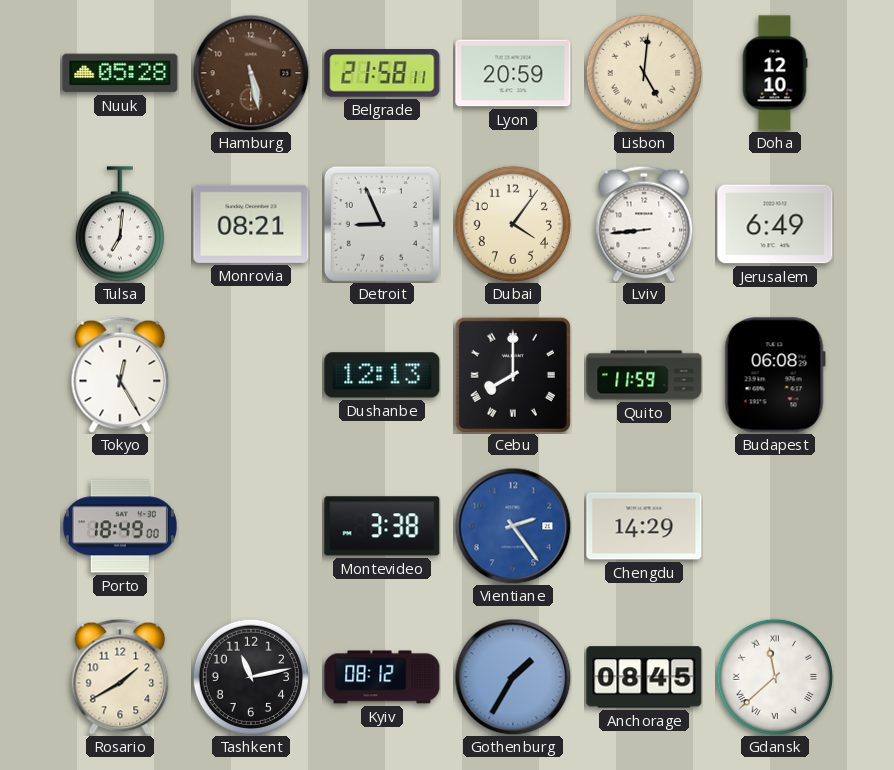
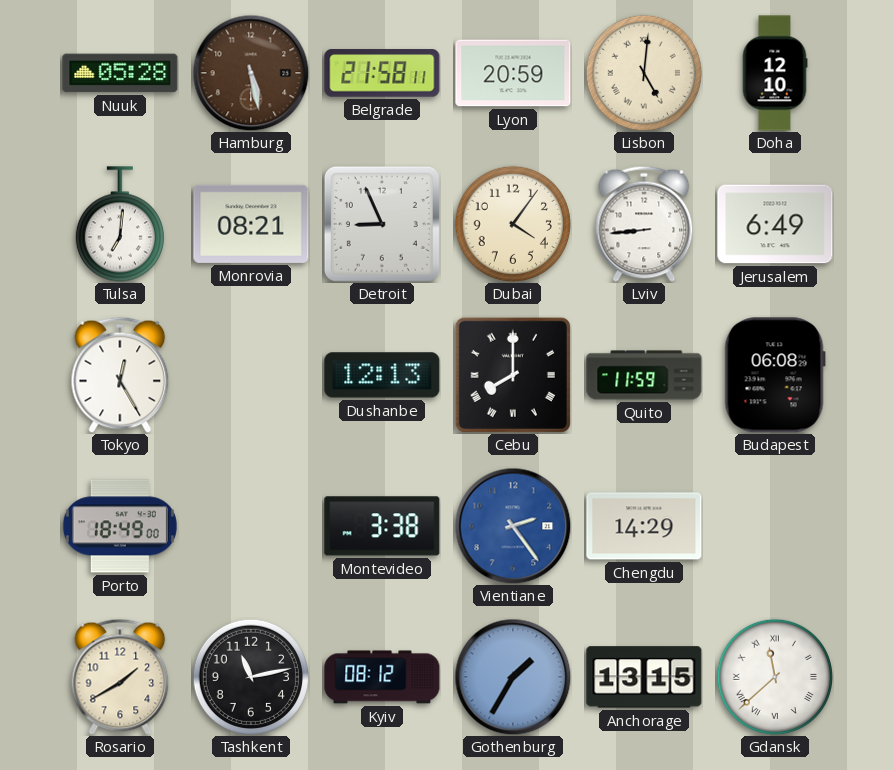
Anchorage: 08:45 -> 13:15 (644, 677)
